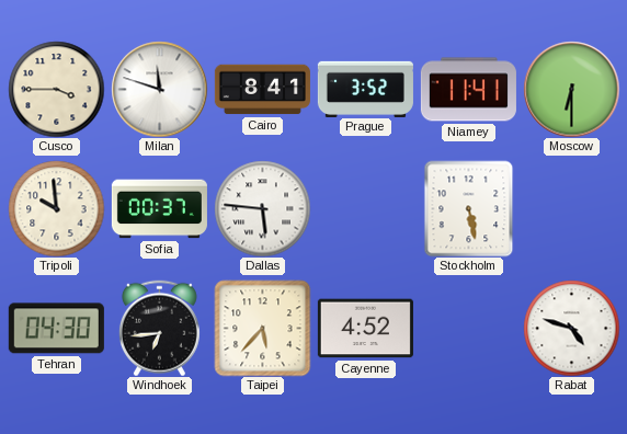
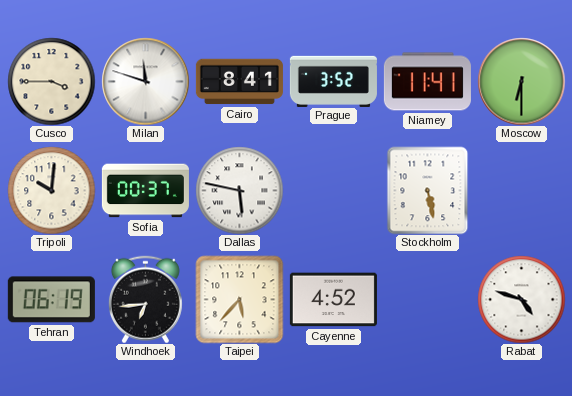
Tripoli: 9:59 -> 10:01 (51, 190)
Dallas: 5:46 -> 5:47 (239, 190)
Tehran: 04:30 -> 06:19 (51, 300)
